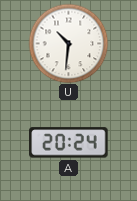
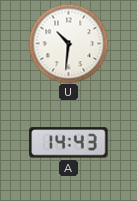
A: 20:24 -> 14:43 (69, 143)
